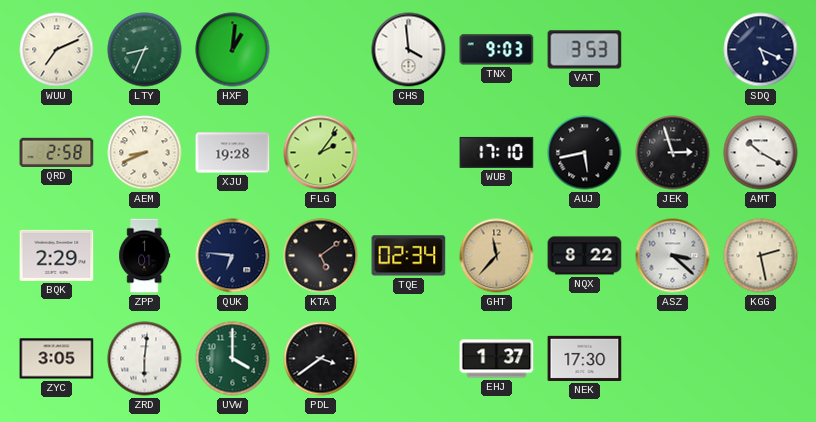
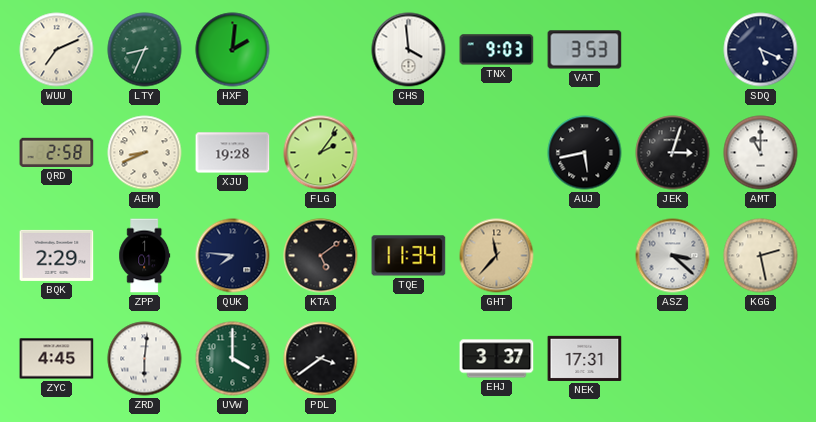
HXF: 1:01 -> 2:01 (233, 50)
WUB: 17:10 -> none (497, 152)
JEK: 2:57 -> 3:03 (673, 153)
AMT: 10:20 -> 11:00 (761, 153)
QUK: 6:46 -> 7:46 (233, 256)
TQE: 02:34 -> 11:34 (409, 256)
NQX: 8:22 -> none (585, 256)
ZYC: 3:05 -> 4:45 (57, 359)
EHJ: 1:37 -> 3:37 (497, 359)
NEK: 17:30 -> 17:31 (585, 358)
